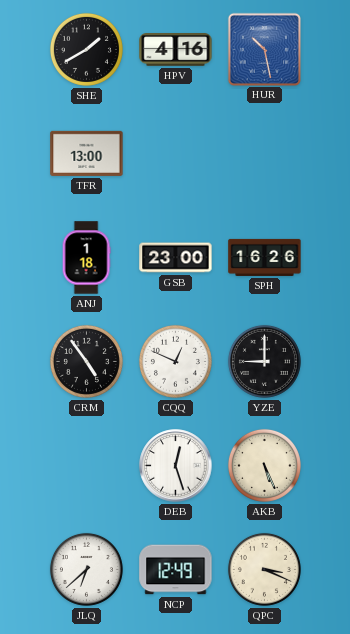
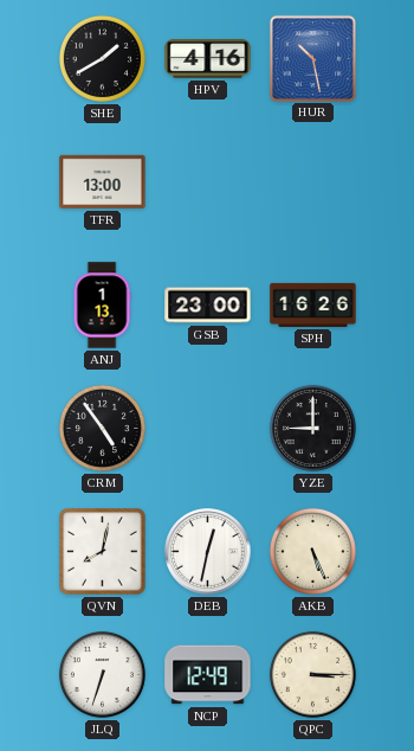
ANJ: 1:18 -> 1:13 (102, 306)
CQQ: 12:49 -> none (175, 361)
QVN: none -> 8:02 (103, 552)
DEB: 12:27 -> 12:32 (208, 552)
JLQ: 6:38 -> 6:33 (102, 674)
QPC: 3:19 -> 3:15 (312, 674)
